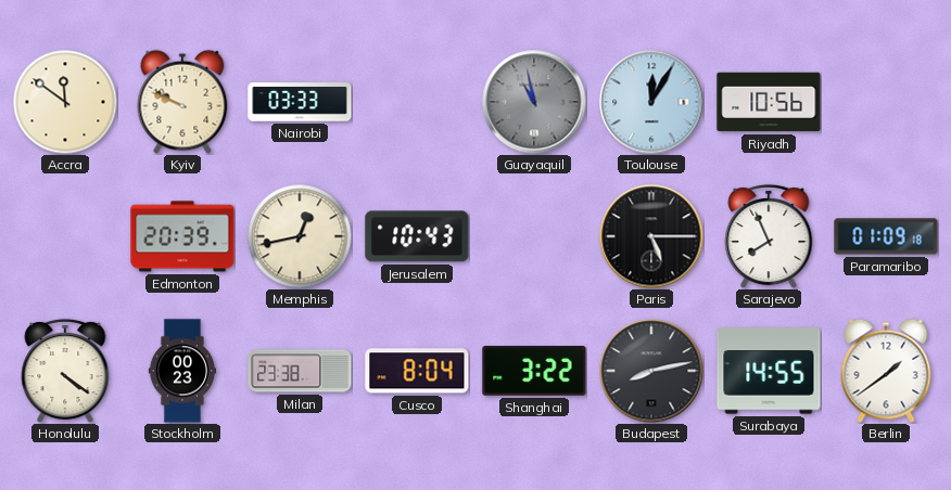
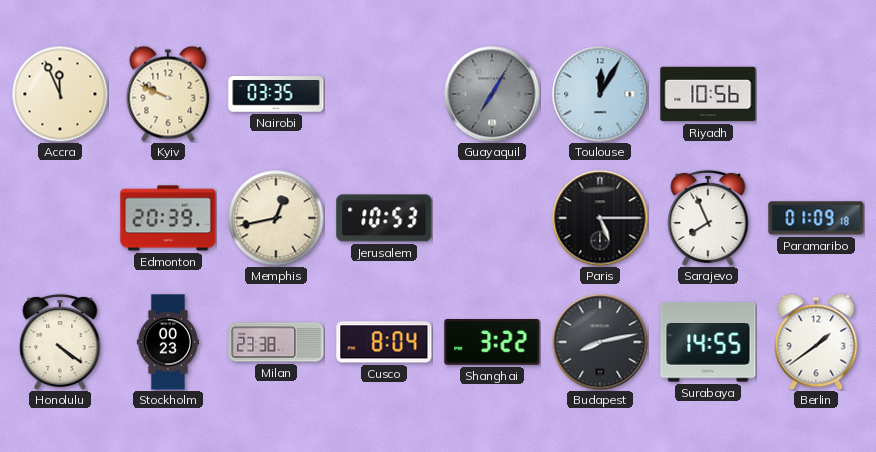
Accra: 11:51 -> 11:56 (60, 94)
Nairobi: 03:33 -> 03:35 (276, 94)
Guayaquil: 10:58 -> 7:05 (492, 94)
Jerusalem: 10:43 -> 10:53 (384, 218)
